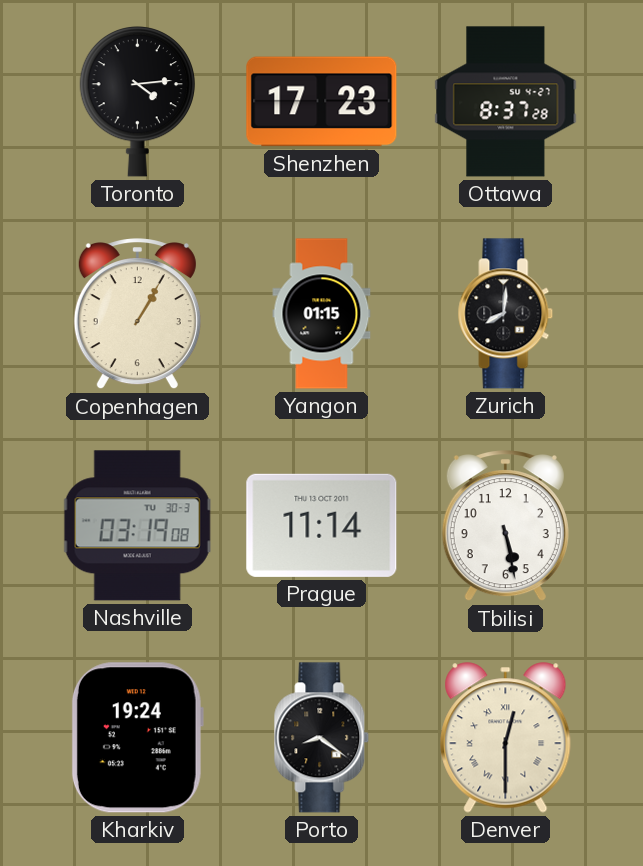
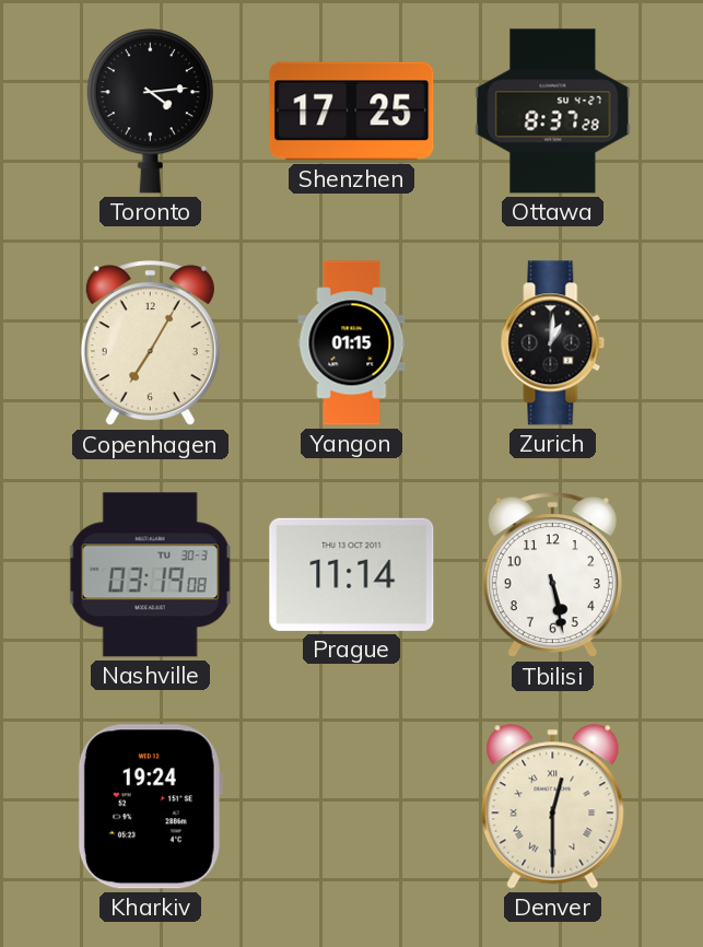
Shenzhen: 17:23 -> 17:25 (352, 112)
Copenhagen: 1:05 -> 7:05 (150, 343)
Zurich: 8:01 -> 1:01 (553, 343)
Porto: 8:21 -> none (322, 738)
